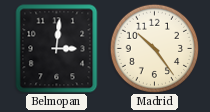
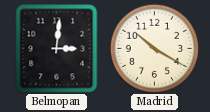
Madrid: 10:24 -> 10:20 (154, 48)
